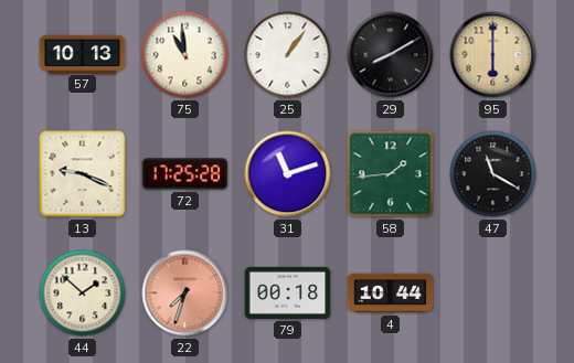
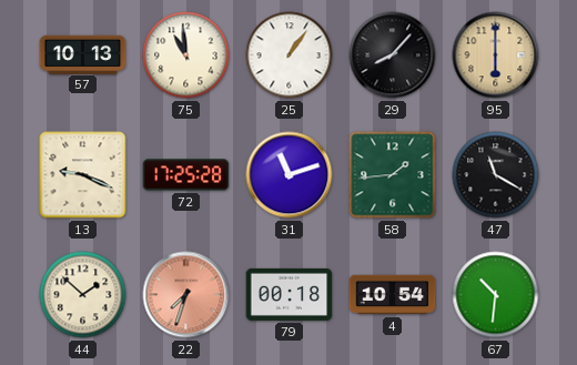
29: 8:10 -> 8:07 (393, 55)
4: 10:44 -> 10:54 (393, 295)
67: none -> 10:31 (496, 295)
